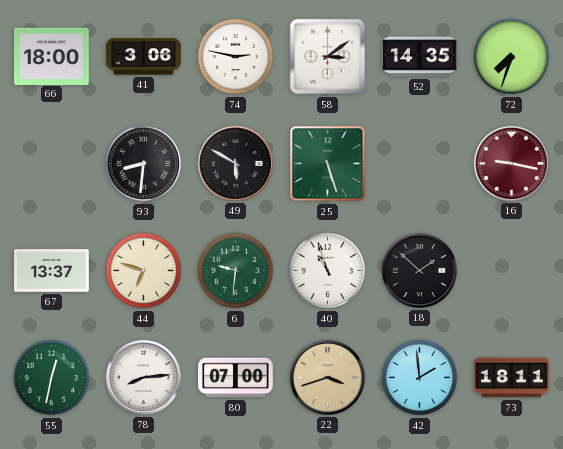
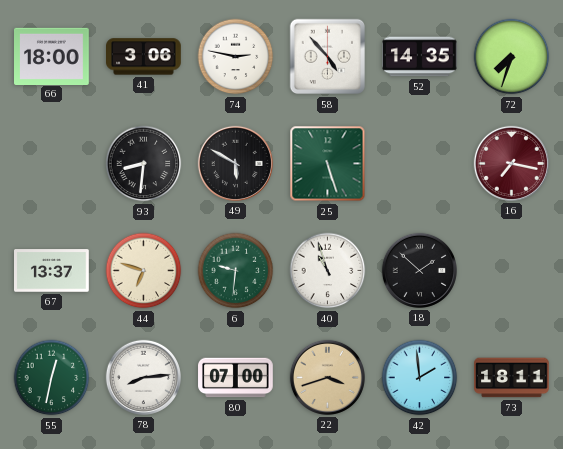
58: 3:09 -> 4:53 (328, 57)
16: 9:17 -> 7:17 (511, 163)
